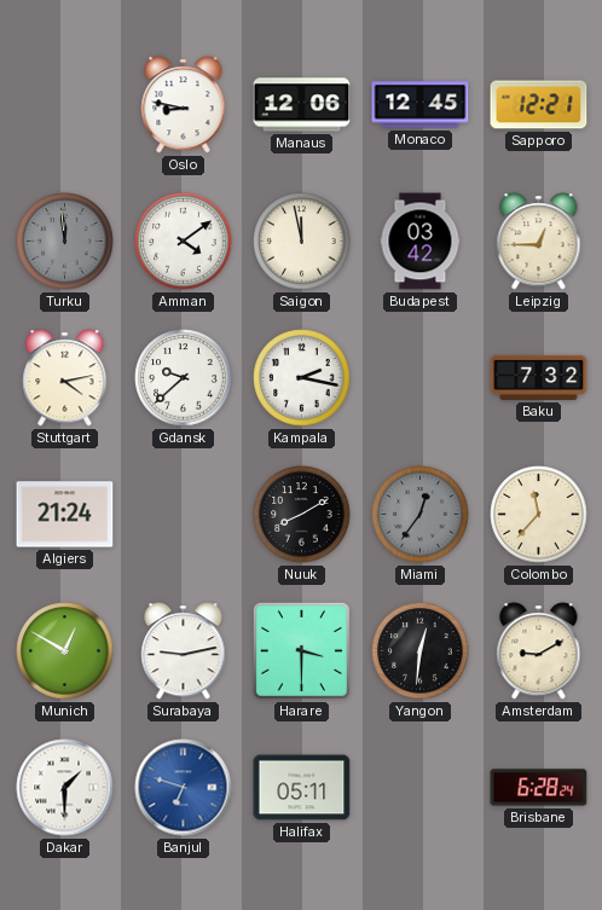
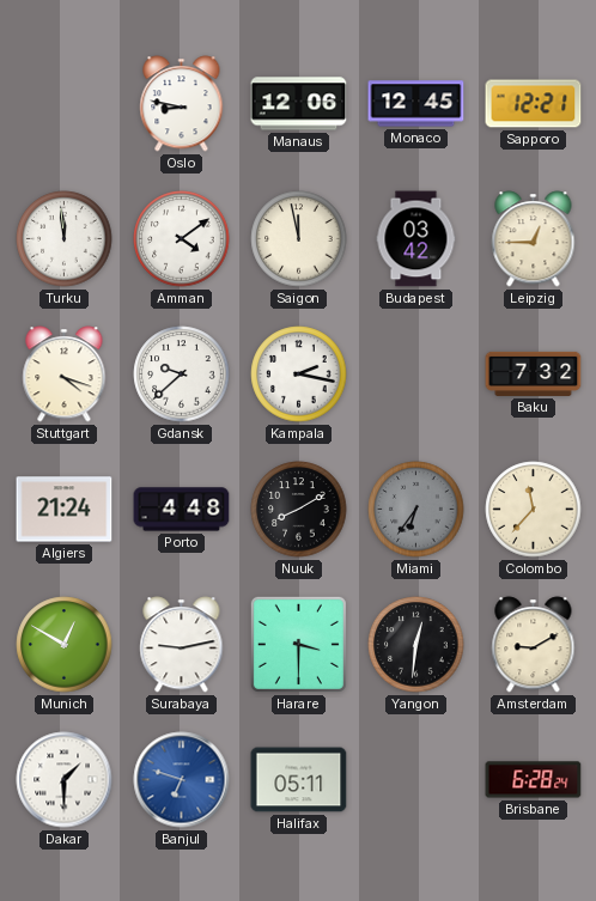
Turku dial: grey -> white (65, 239)
Stuttgart: 4:13 -> 4:18 (65, 375)
Porto: none -> 4:48 (182, 510)
Miami: 12:36 -> 6:36 (416, 510)
